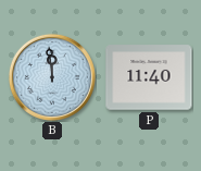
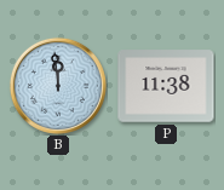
P: 11:40 -> 11:38 (166, 86)
